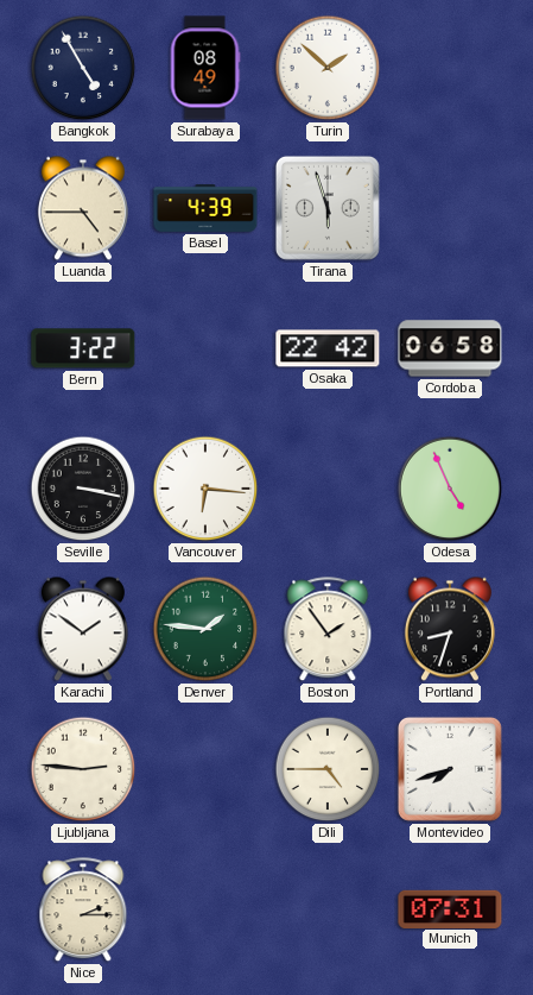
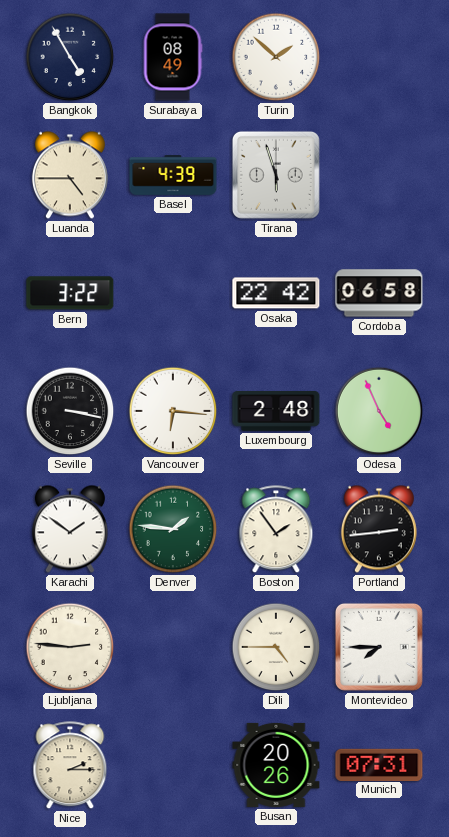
Luxembourg: none -> 2:48 (276, 412)
Portland: 8:33 -> 2:44 (379, 529)
Montevideo: 7:42 -> 7:45 (379, 647)
Busan: none -> 20:26 (276, 765)
